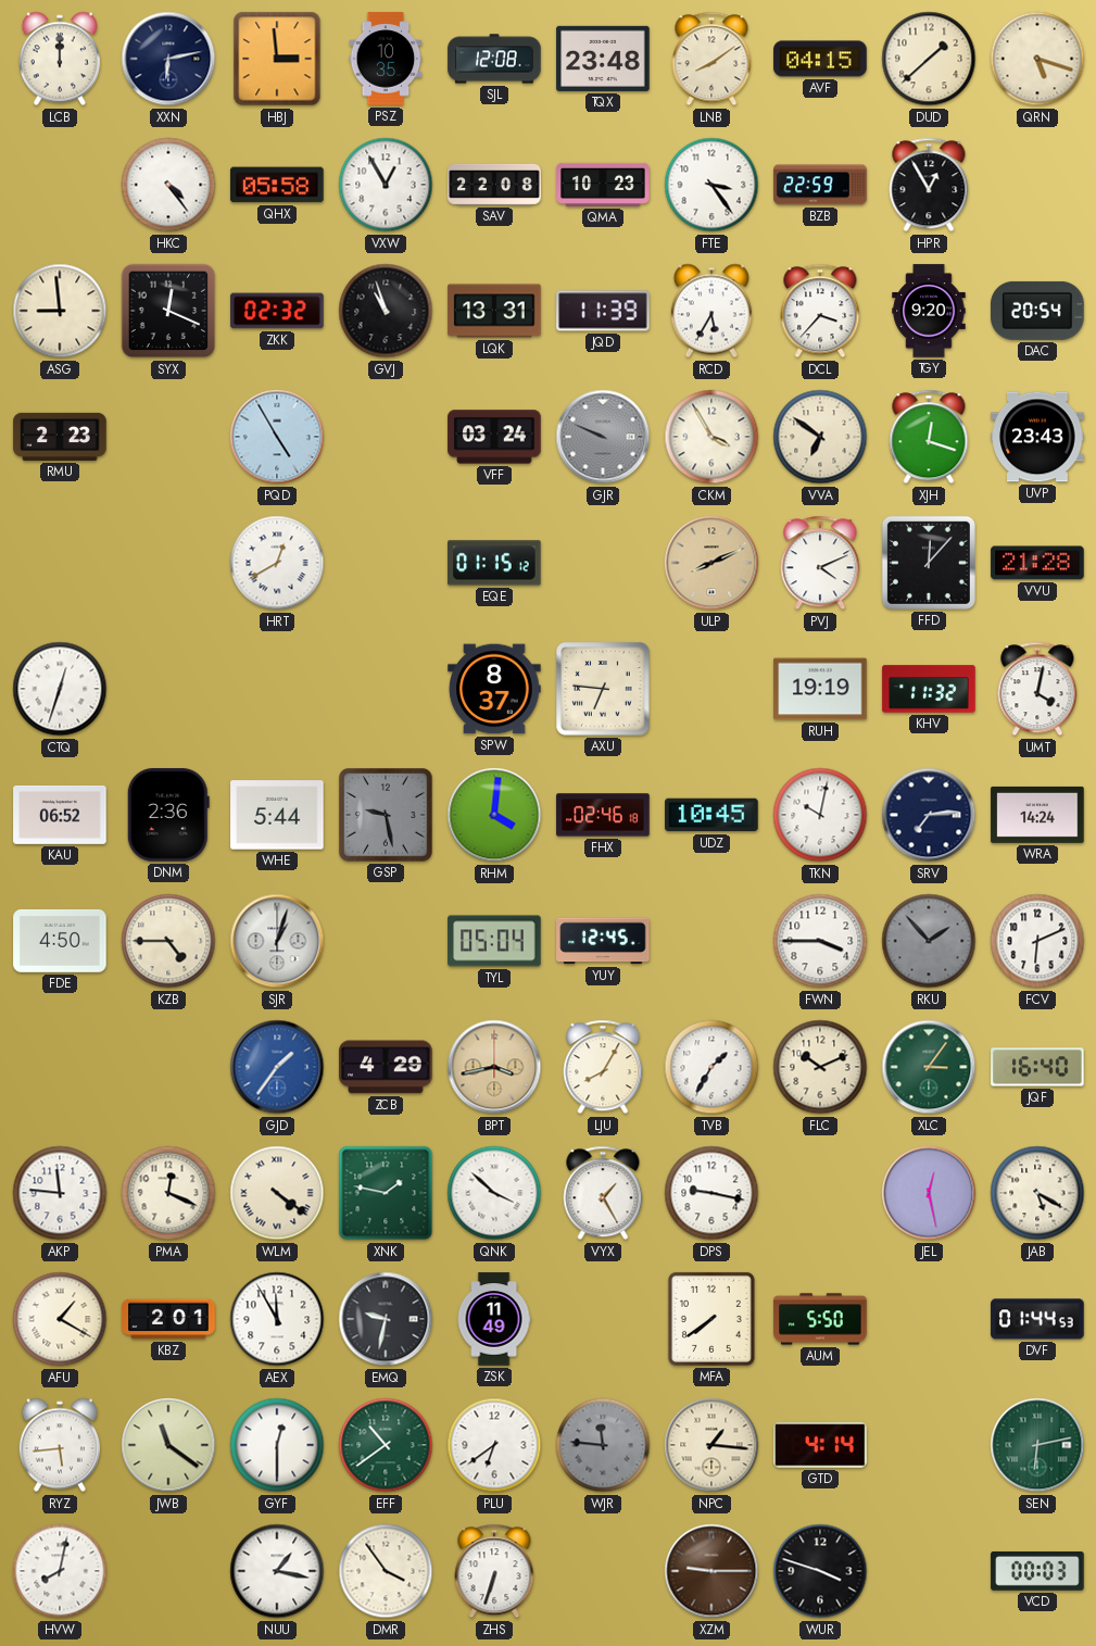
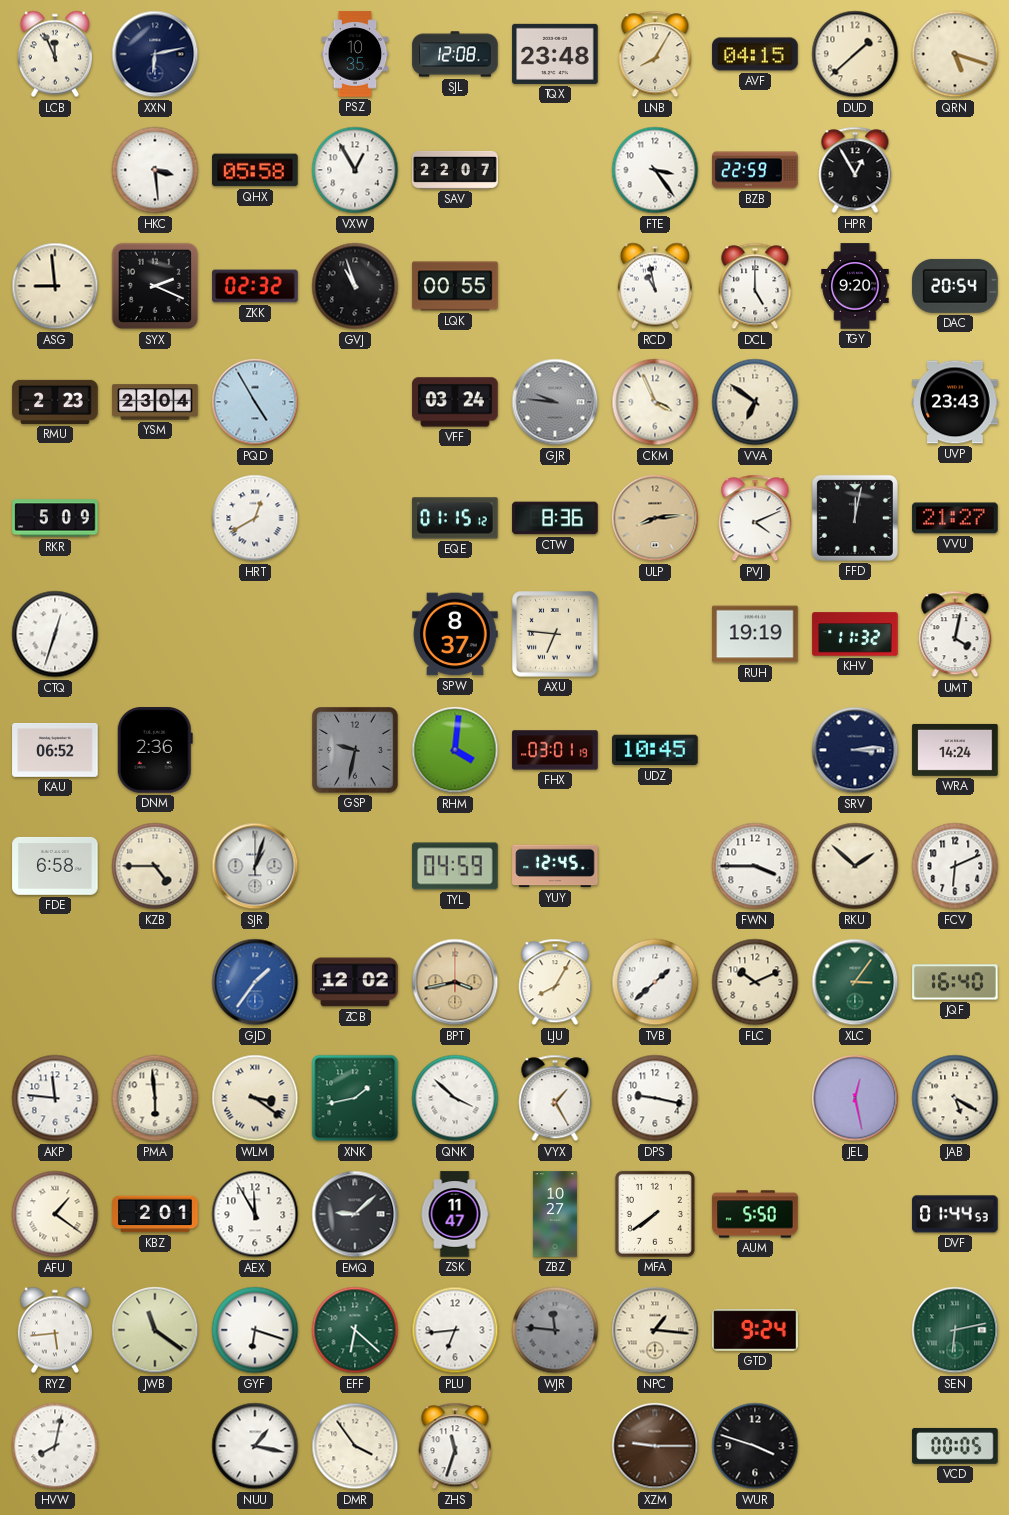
LCB: 12:00 -> 11:56 (55, 54)
HBJ: 2:59 -> none (277, 59)
LNB: 8:09 -> 8:05 (655, 54)
HKC: 4:24 -> 3:29 (155, 170)
SAV: 22:08 -> 22:07 (455, 170)
QMA: 10:23 -> none (603, 185)
SYX: 12:19 -> 2:19 (155, 286)
LQK: 13:31 -> 00:55 (455, 286)
JQD: 11:39 -> none (603, 311)
RCD: 5:35 -> 10:58 (655, 286)
DCL: 3:37 -> 5:00 (755, 286)
YSM: none -> 23:04 (155, 402)
GJR: 9:49 -> 9:46 (555, 402)
CKM: 3:55 -> 3:56 (655, 402)
XJH: 12:18 -> none (929, 437)
RKR: none -> 5:09 (55, 518)
CTW: none -> 8:36 (555, 518)
ULP: 8:11 -> 8:14 (655, 518)
FFD: 12:07 -> 12:02 (855, 518)
VVU: 21:28 -> 21:27 (955, 518)
WHE: 5:44 -> none (277, 815)
GSP: 9:28 -> 9:32 (355, 750)
FHX: 02:46 -> 03:01 (555, 750)
TKN: 10:02 -> none (820, 815)
SRV: 7:14 -> 3:14 (855, 750)
FDE: 4:50 -> 6:58 (55, 866)
TYL: 05:04 -> 04:59 (455, 866)
RKU: 1:53 -> 1:52 (855, 866)
RKU dial: grey -> cream (855, 866)
ZCB: 4:29 -> 12:02 (355, 982)
TVB: 1:35 -> 1:38 (655, 982)
PMA: 12:19 -> 5:59 (155, 1098)
WLM: 4:21 -> 3:21 (255, 1098)
XNK: 1:47 -> 1:43 (355, 1098)
AFU: 1:20 -> 1:21 (55, 1214)
EMQ: 9:32 -> 9:08 (355, 1214)
ZSK: 11:49 -> 11:47 (455, 1214)
ZBZ: none -> 10:27 (555, 1214)
GYF: 12:30 -> 6:18 (255, 1330)
EFF: 10:39 -> 6:22 (355, 1330)
PLU: 6:39 -> 6:44 (455, 1330)
GTD: 4:14 -> 9:24 (755, 1330)
ZHS: 6:33 -> 11:33 (455, 1446)
VCD: 00:03 -> 00:05 (955, 1446)
